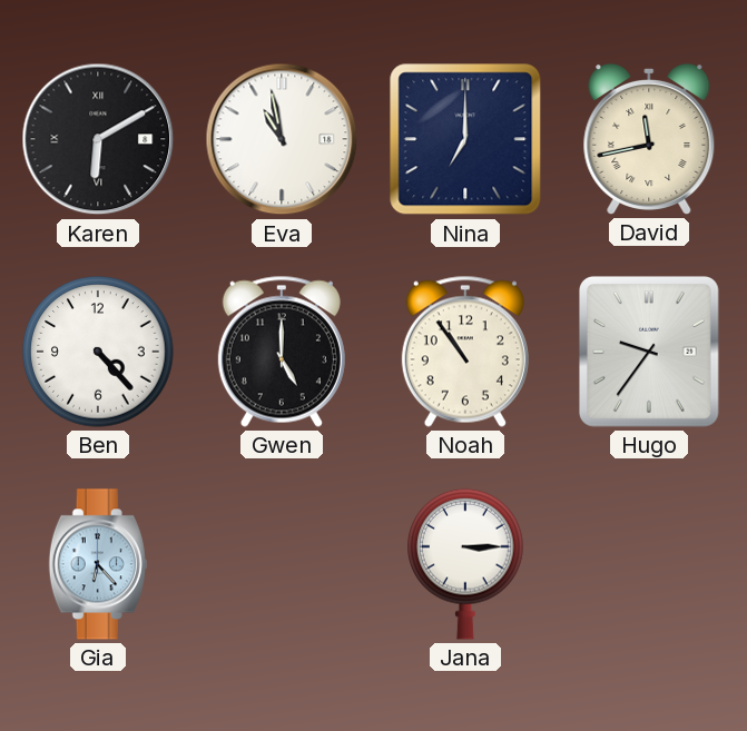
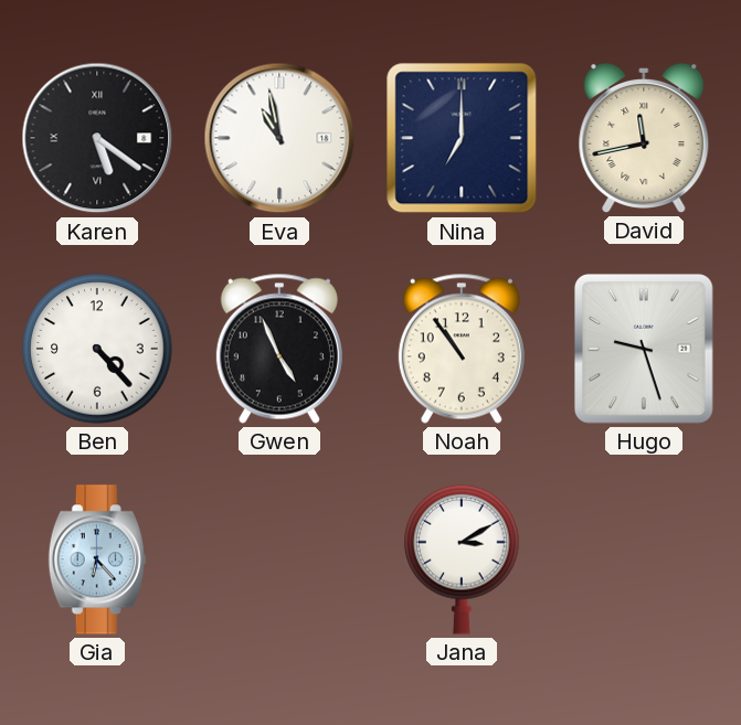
Karen: 6:10 -> 5:21 (97, 138)
Gwen: 5:00 -> 4:56 (279, 349)
Hugo: 9:36 -> 9:27 (644, 349)
Jana: 3:15 -> 3:10 (463, 559)
